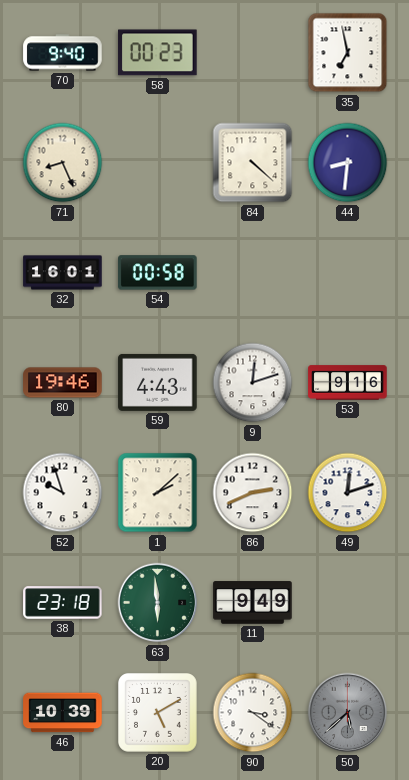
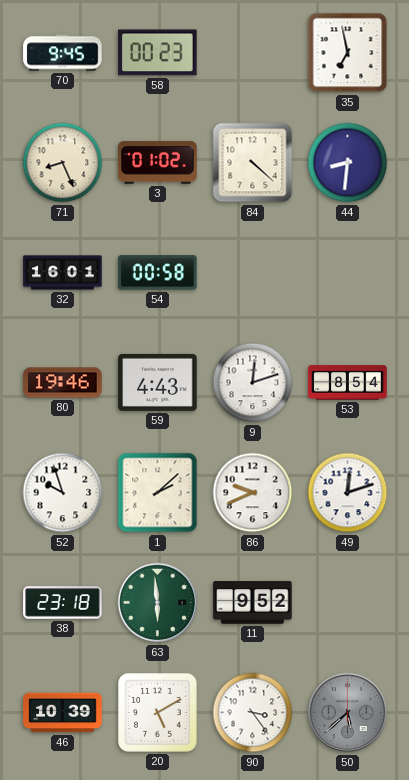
70: 9:40 -> 9:45 (63, 53)
3: none -> 01:02 (158, 163)
53: 9:16 -> 8:54 (348, 383)
86: 2:41 -> 9:41 (253, 493)
11: 9:49 -> 9:52 (253, 603)
90: 3:21 -> 3:24 (253, 713)
